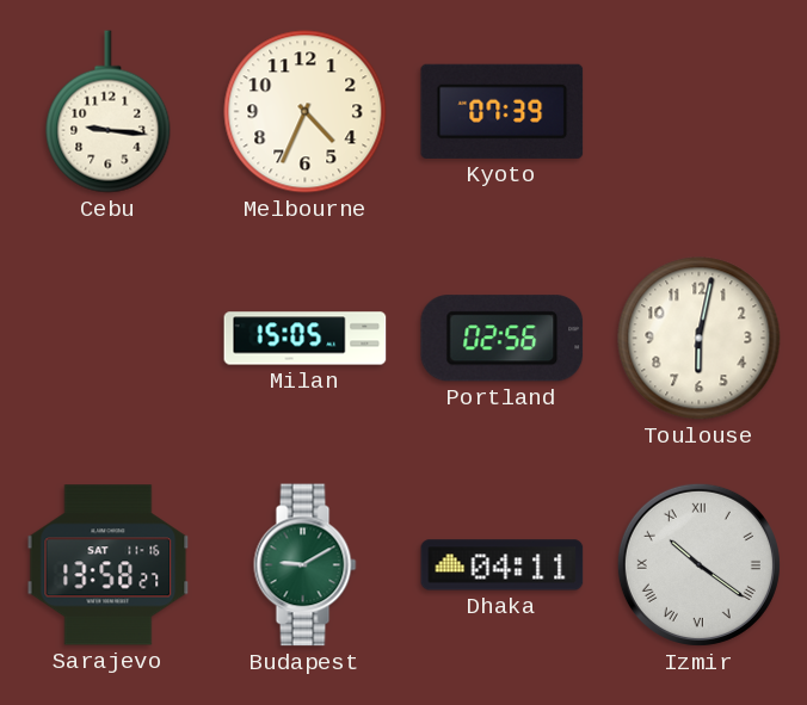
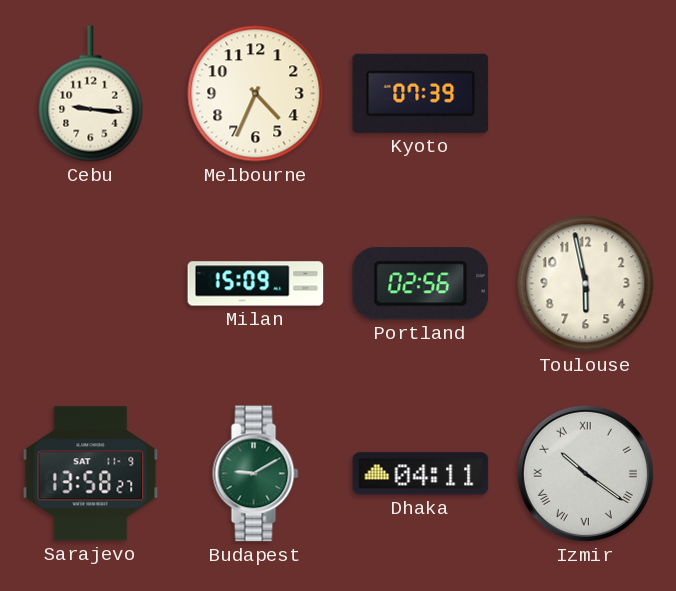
Milan: 15:05 -> 15:09 (256, 284)
Toulouse: 6:02 -> 5:58 (586, 284)
Sarajevo date: SAT 11-16 -> SAT 11-9 (91, 474)
